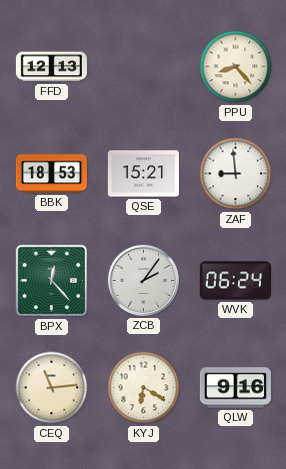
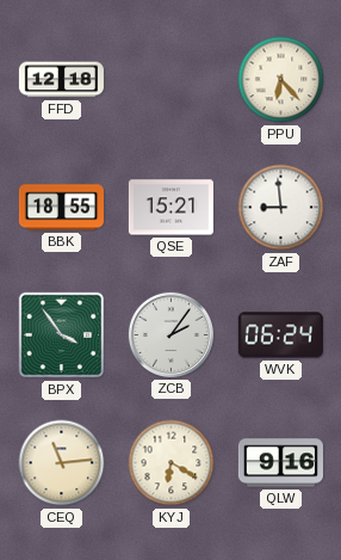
FFD: 12:13 -> 12:18 (61, 80)
PPU: 8:23 -> 6:23 (281, 80)
BBK: 18:53 -> 18:55 (61, 208)
BPX: 12:23 -> 3:54 (62, 336)
